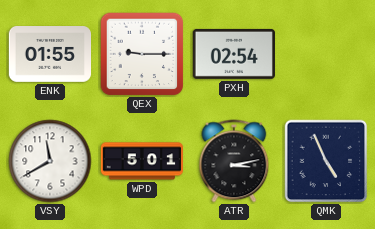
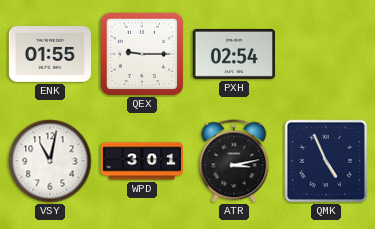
VSY: 11:40 -> 11:02 (50, 161)
WPD: 5:01 -> 3:01 (141, 161)
